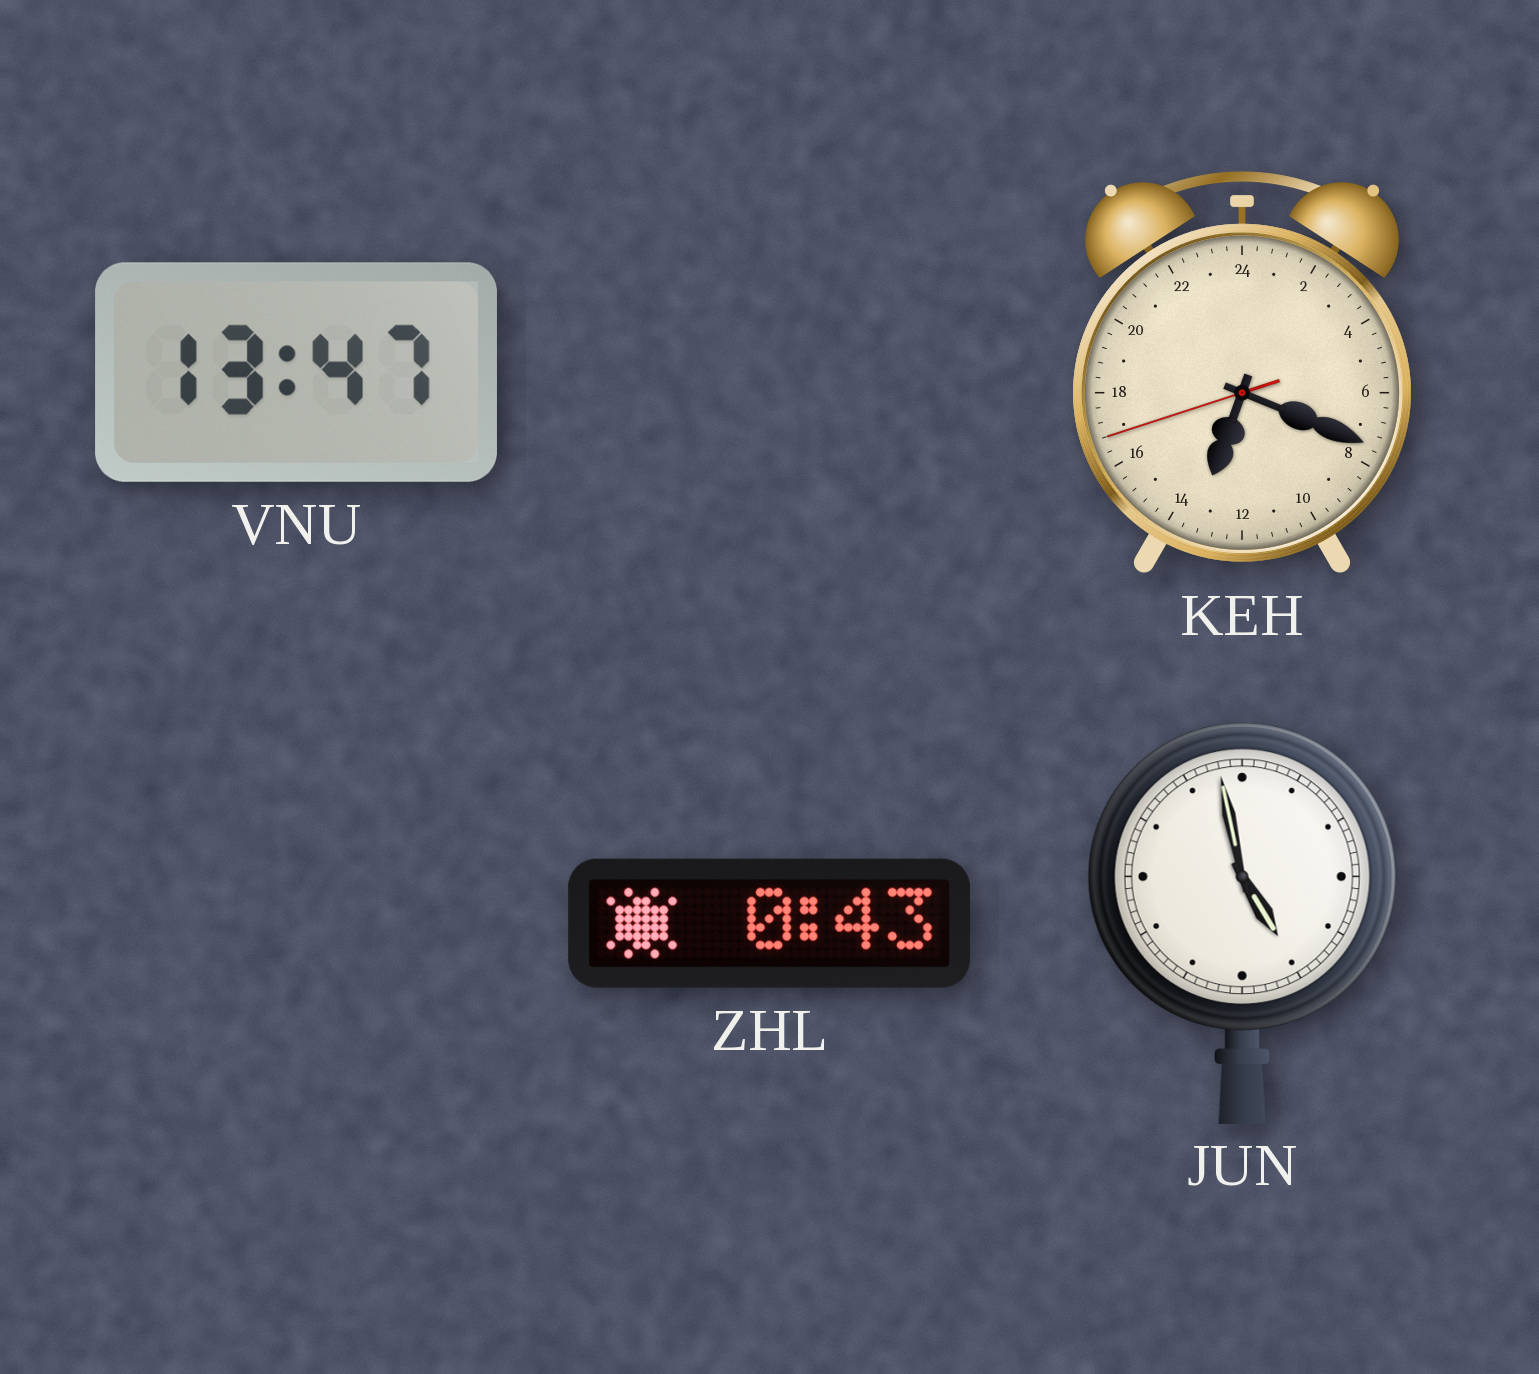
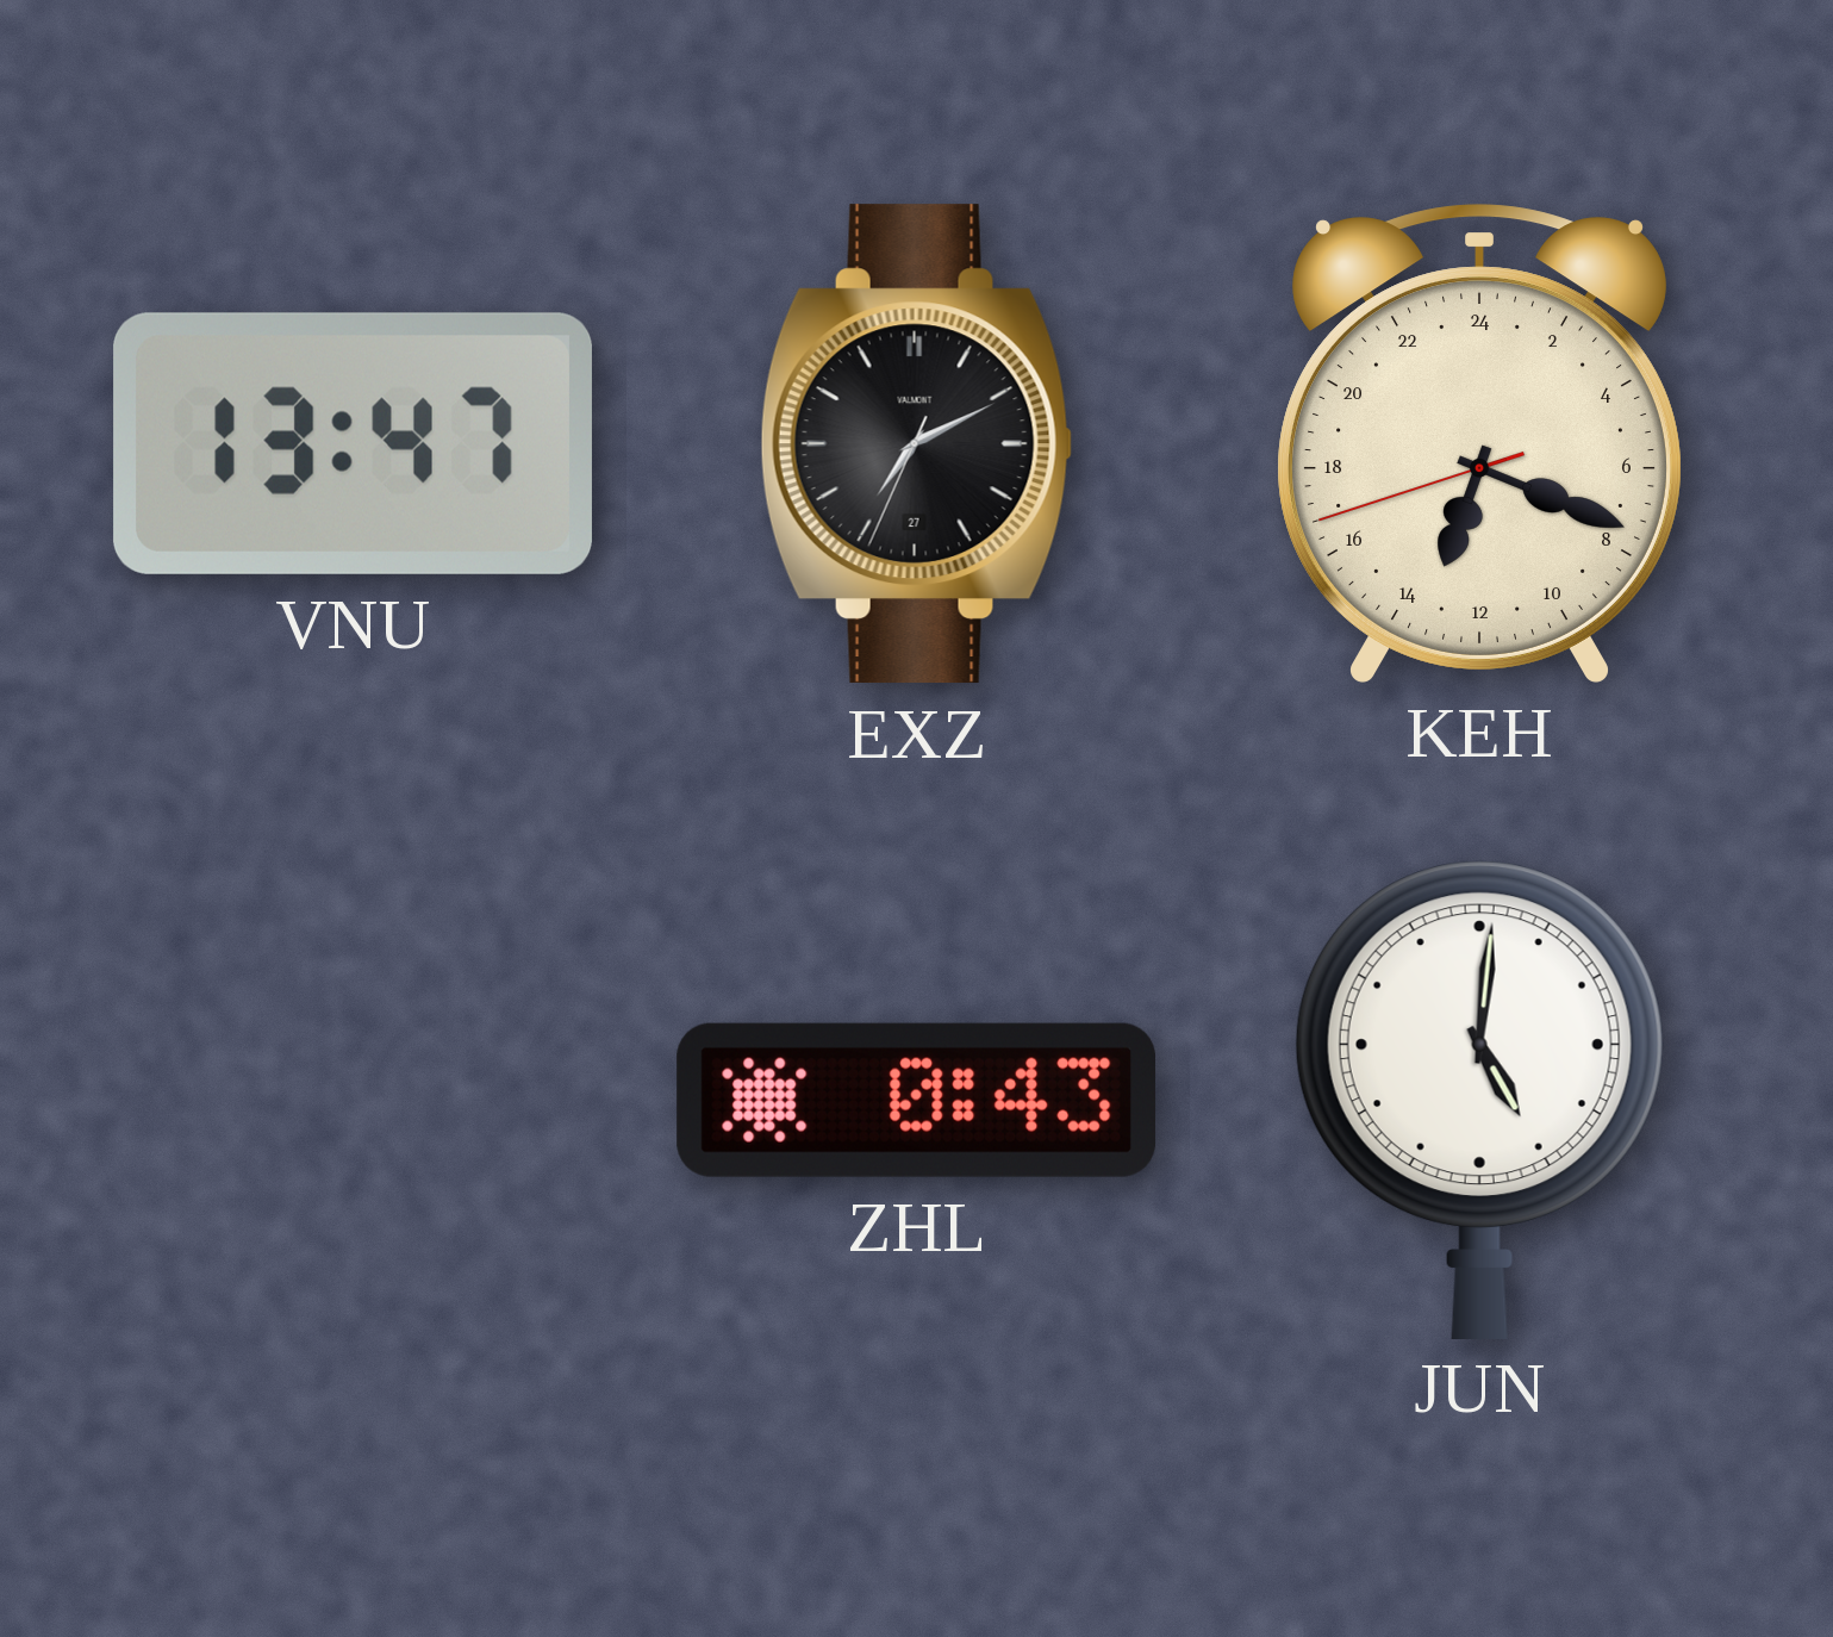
EXZ: none -> 7:10 (916, 444)
JUN: 4:58 -> 5:01 (1479, 1100)
